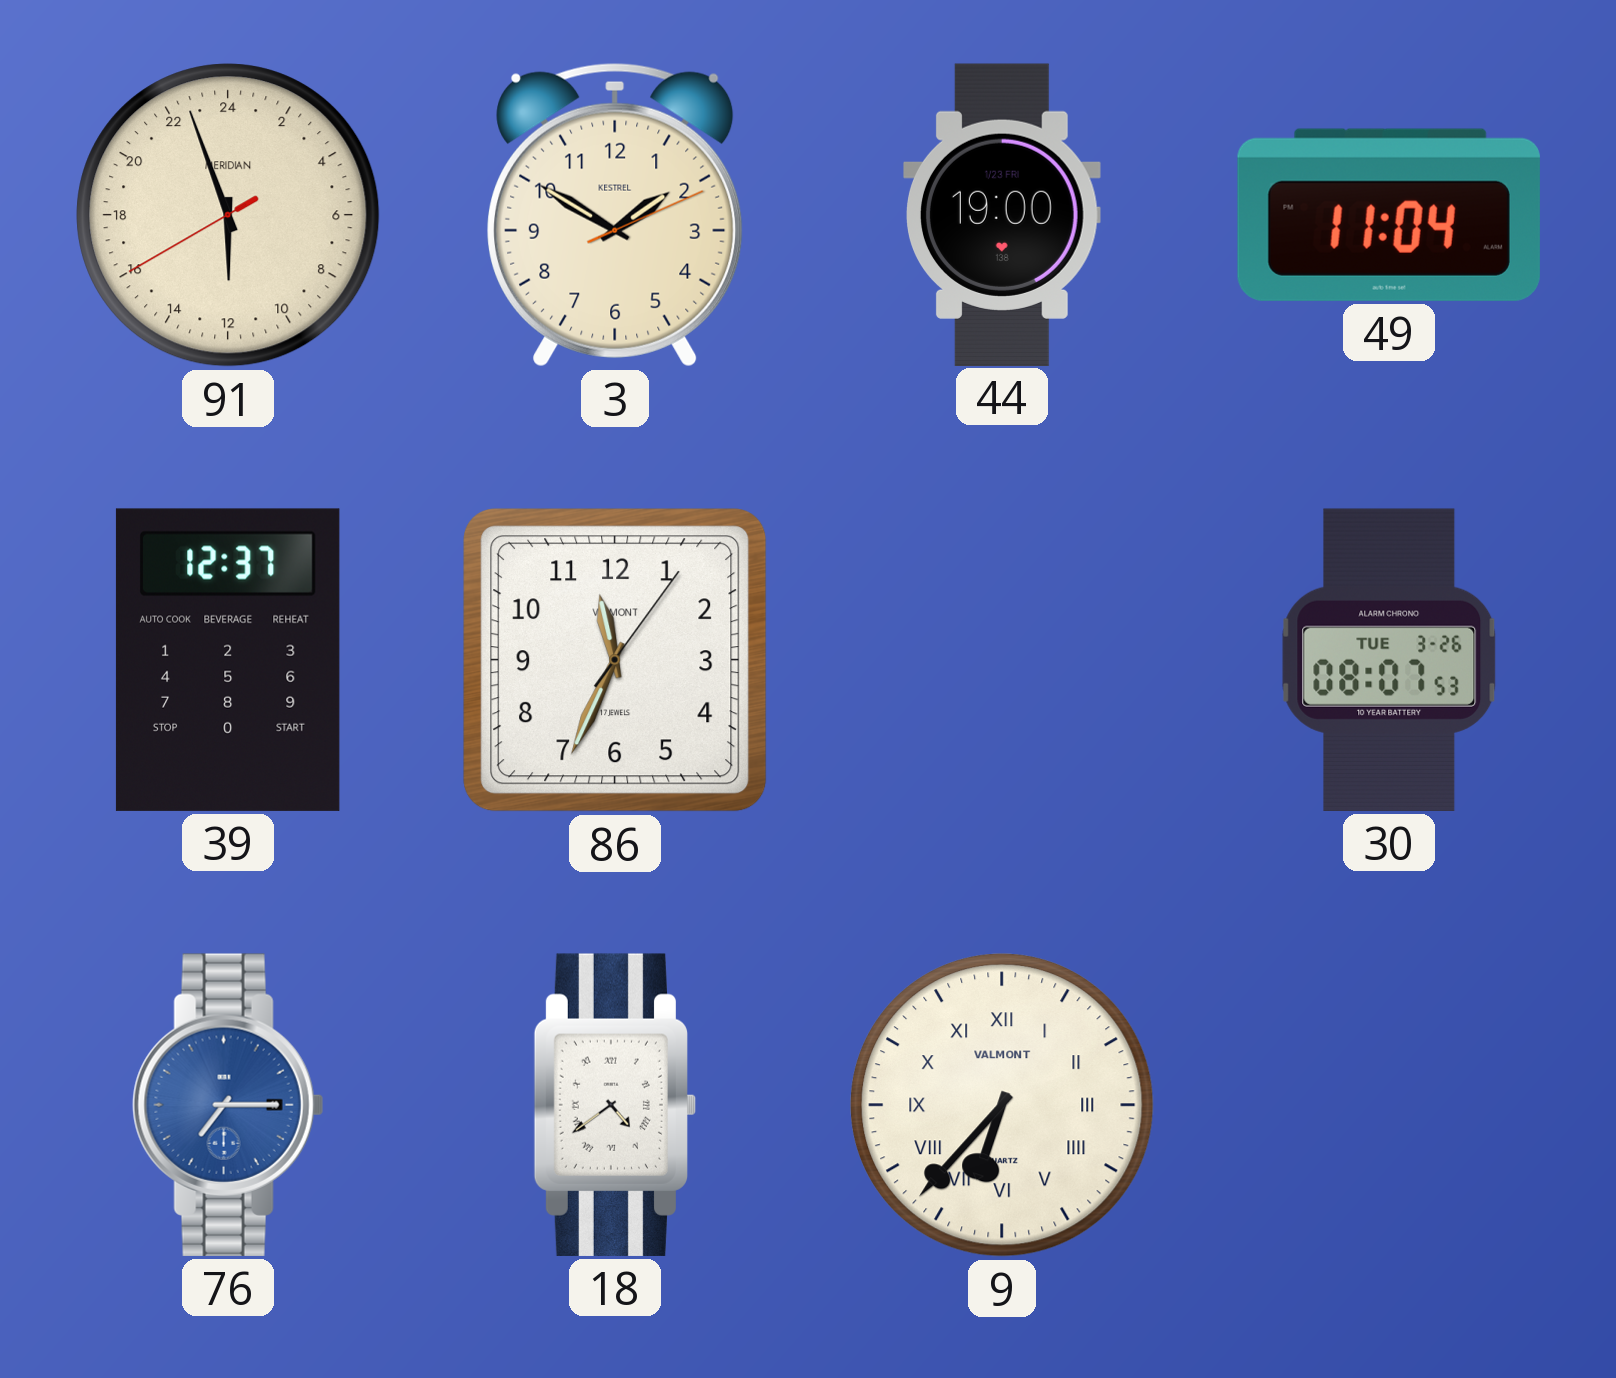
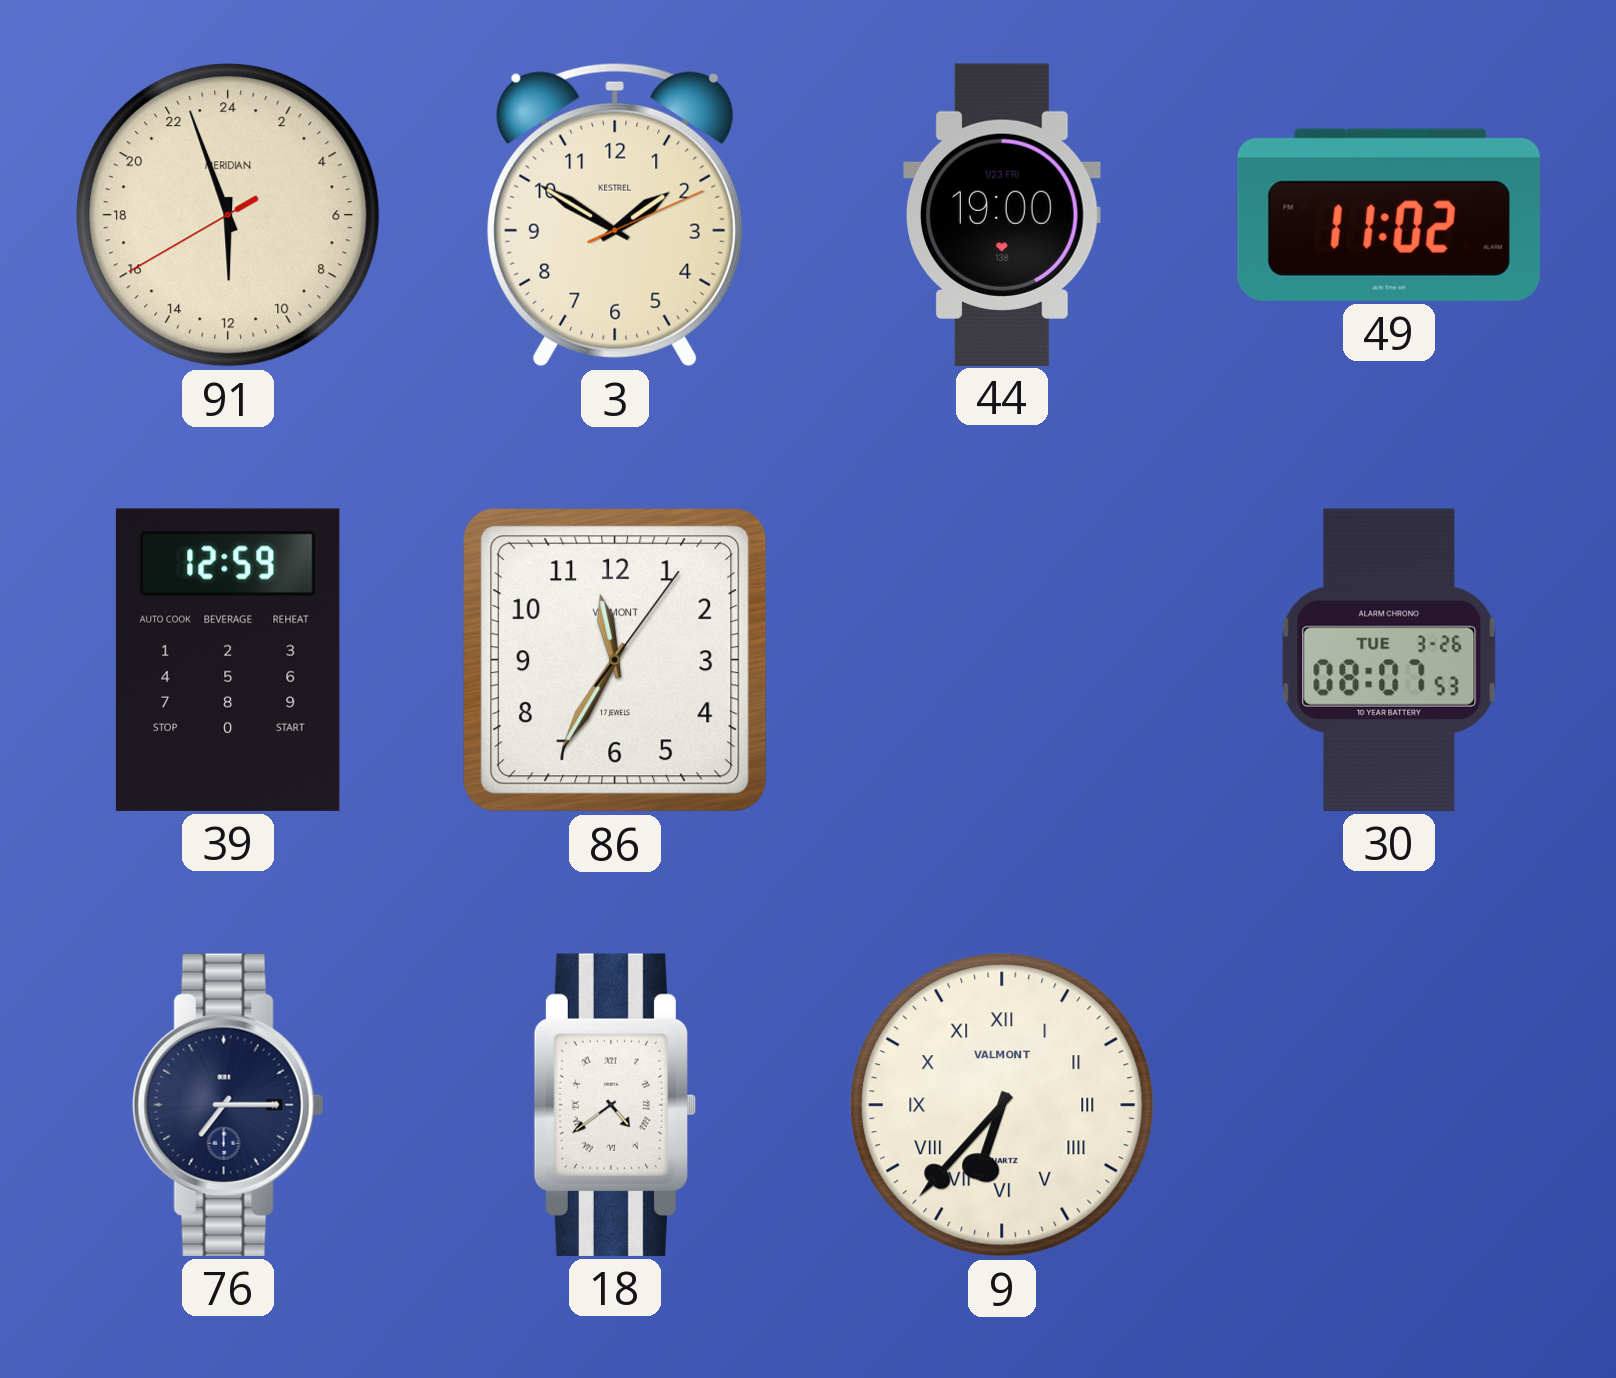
49: 11:04 -> 11:02 (1389, 215)
39: 12:37 -> 12:59 (228, 660)
86: 11:34 -> 11:35 (615, 660)
76 dial: blue -> navy (228, 1105)
